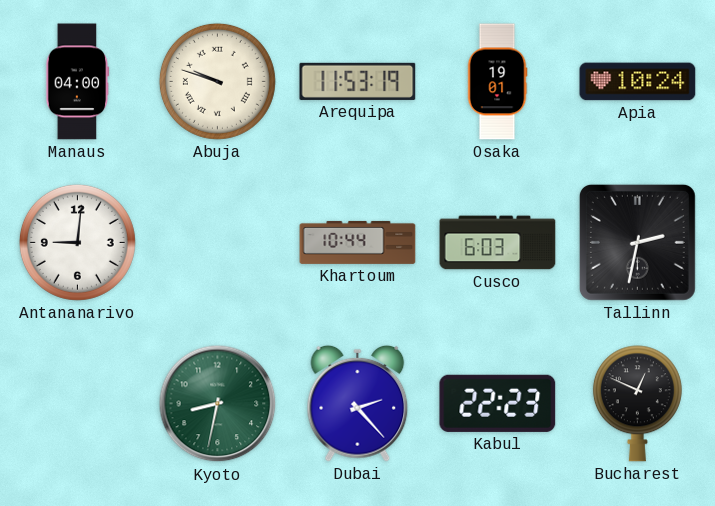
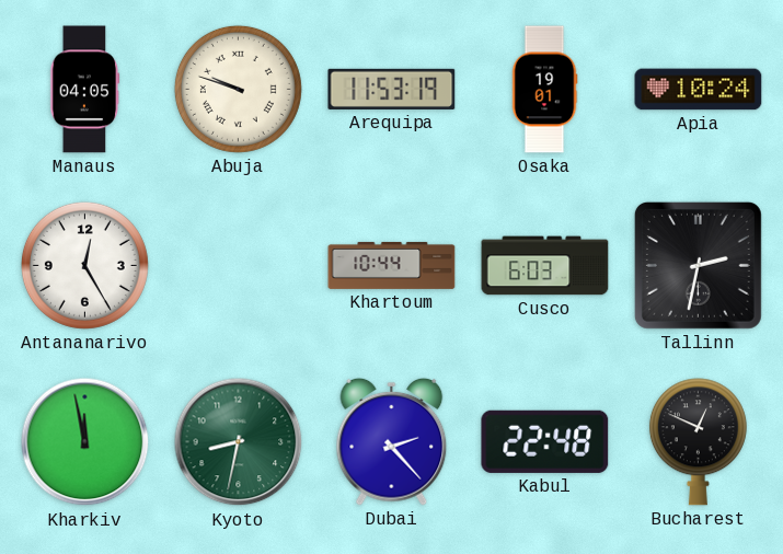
Manaus: 04:00 -> 04:05 (85, 90)
Antananarivo: 9:01 -> 12:25 (84, 265)
Kharkiv: none -> 11:58 (85, 442)
Kabul: 22:23 -> 22:48 (545, 441)
